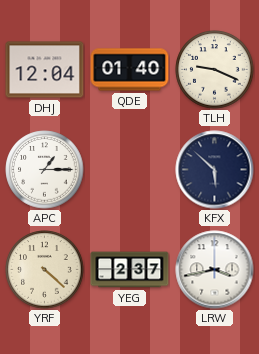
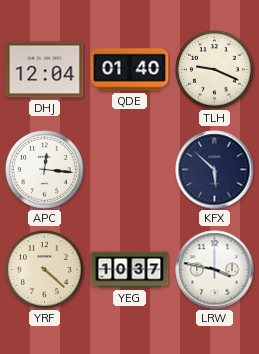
APC: 1:15 -> 12:16 (45, 170)
YEG: 2:37 -> 10:37 (130, 270)
LRW: 3:43 -> 3:47 (215, 270)
